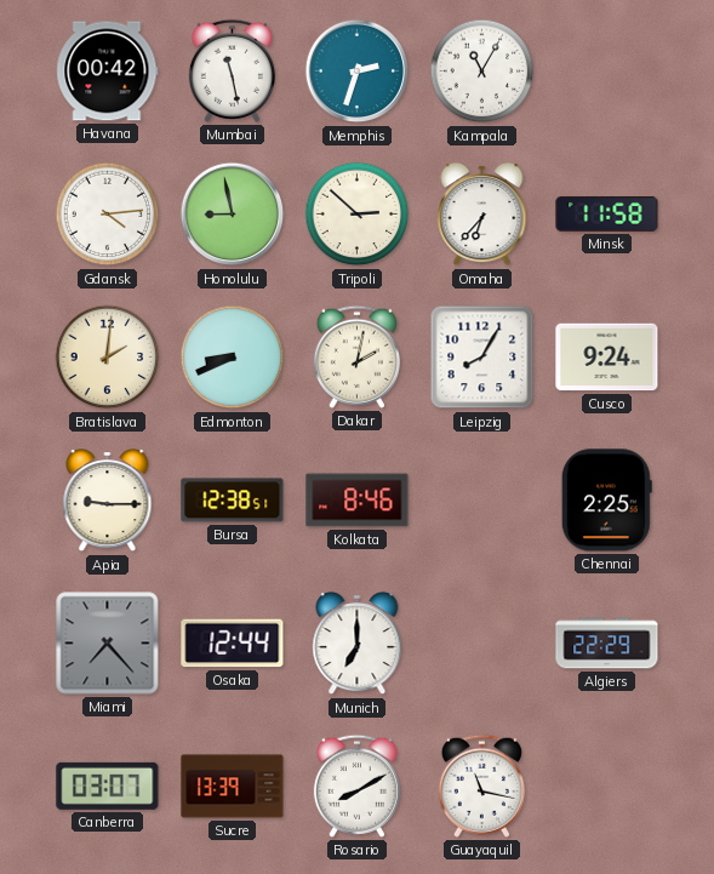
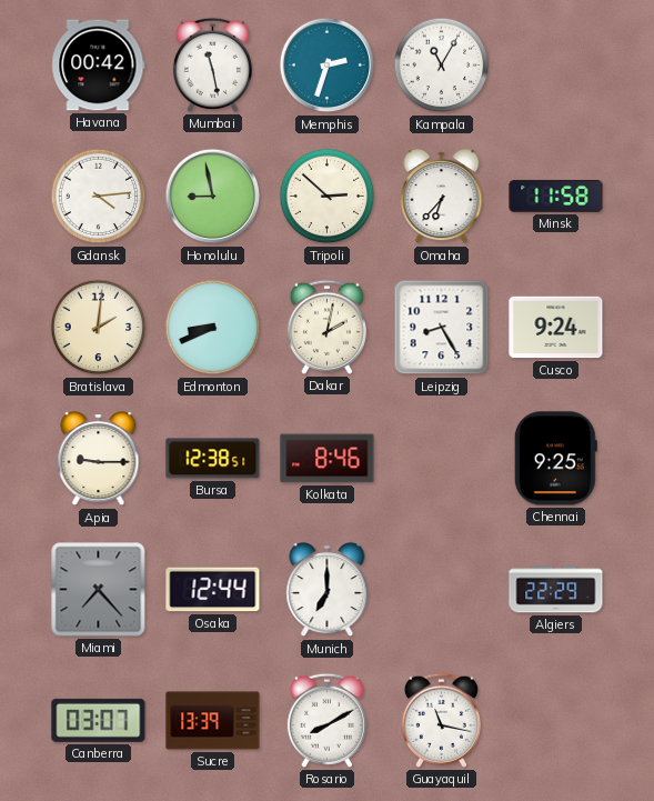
Leipzig: 8:05 -> 8:25 (442, 328)
Chennai: 2:25 -> 9:25 (555, 459)
